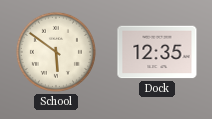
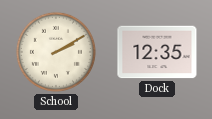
School: 5:51 -> 2:10 (56, 52)
